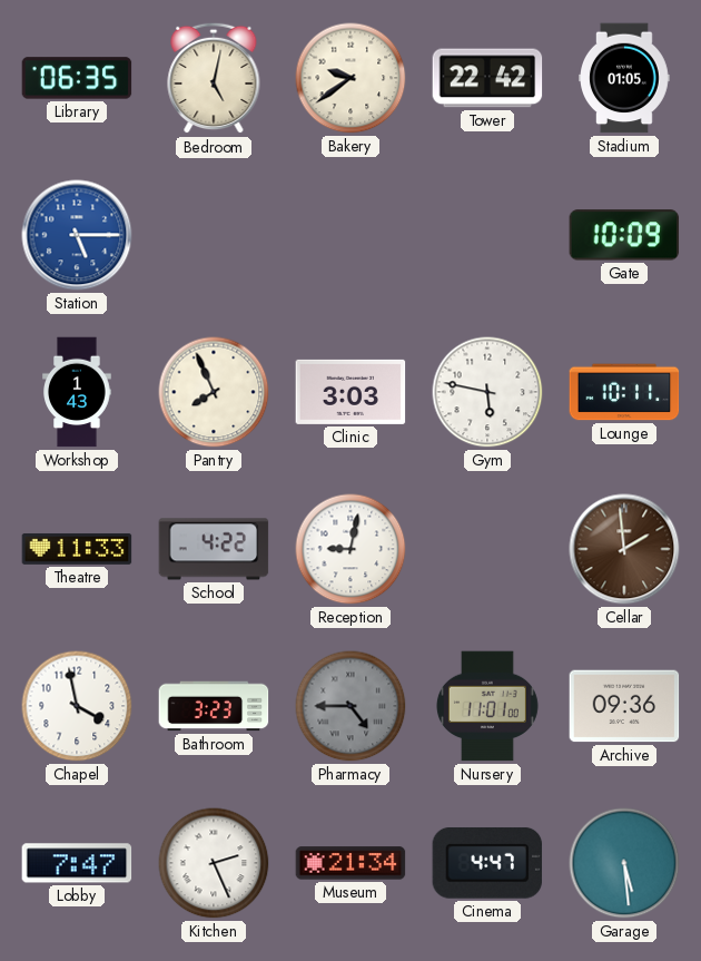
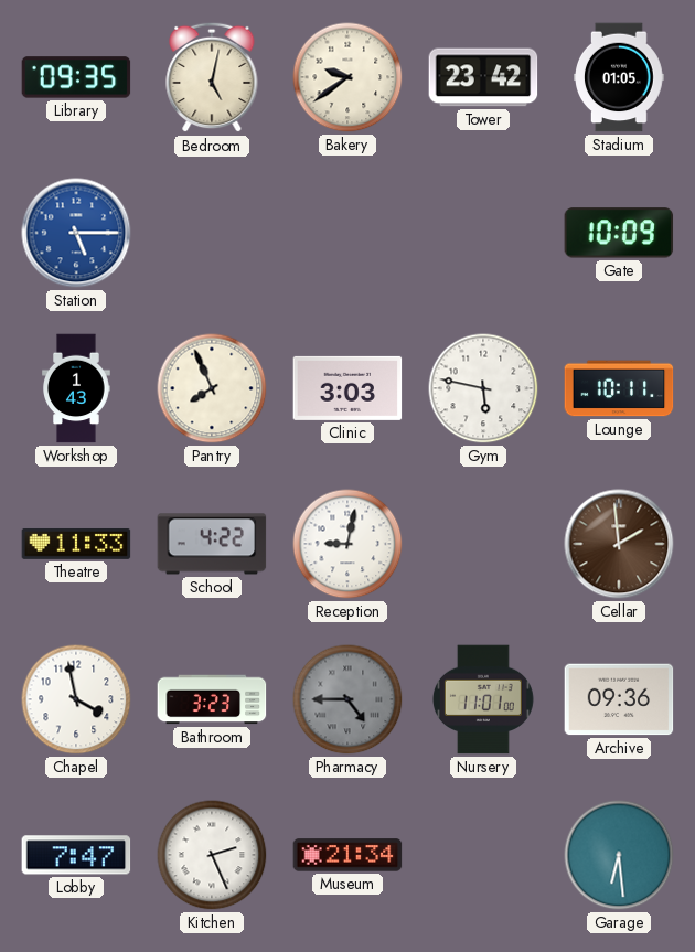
Library: 06:35 -> 09:35 (76, 77)
Tower: 22:42 -> 23:42 (483, 77)
Cinema: 4:47 -> none (487, 863)
Garage: 5:29 -> 6:29 (619, 855)
